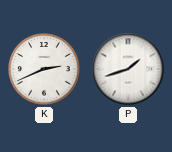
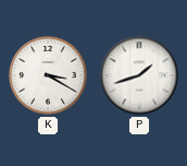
K: 2:41 -> 3:20 (48, 75)
